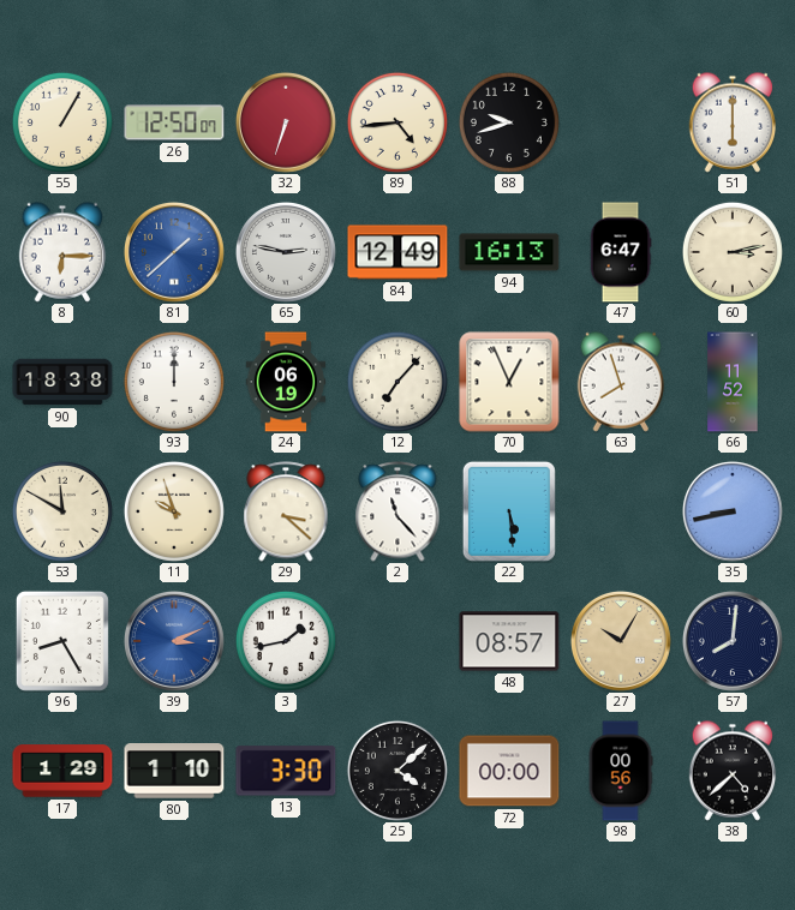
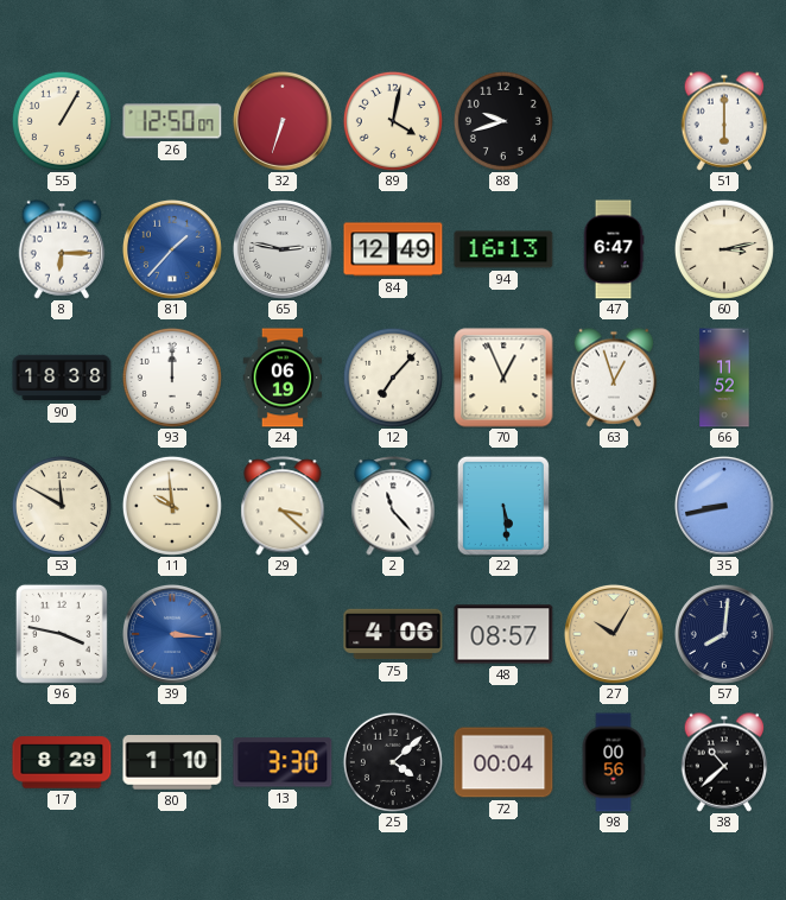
89: 4:44 -> 4:02 (393, 121)
81: 1:38 -> 1:37 (172, 249)
63: 7:57 -> 12:57 (614, 378)
11: 9:57 -> 9:59 (172, 506)
96: 8:25 -> 3:47 (62, 634)
39: 3:11 -> 3:16 (172, 634)
3: 1:43 -> none (286, 641)
75: none -> 4:06 (393, 634)
17: 1:29 -> 8:29 (62, 762)
72: 00:00 -> 00:04 (503, 762)
38: 4:38 -> 10:38 (724, 762)
